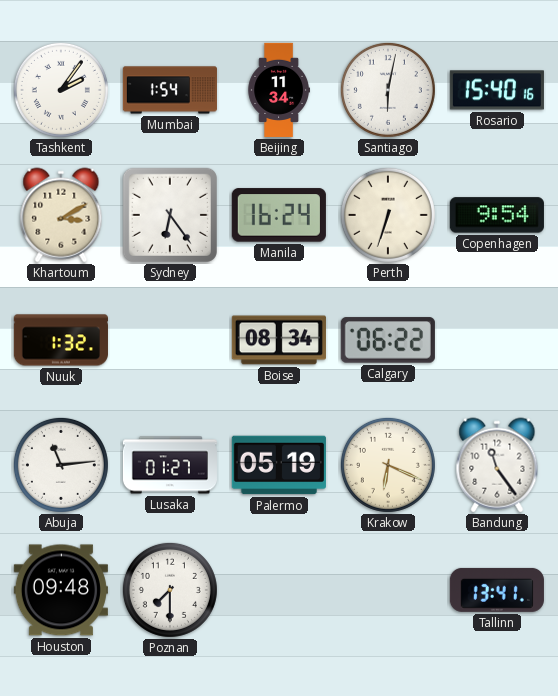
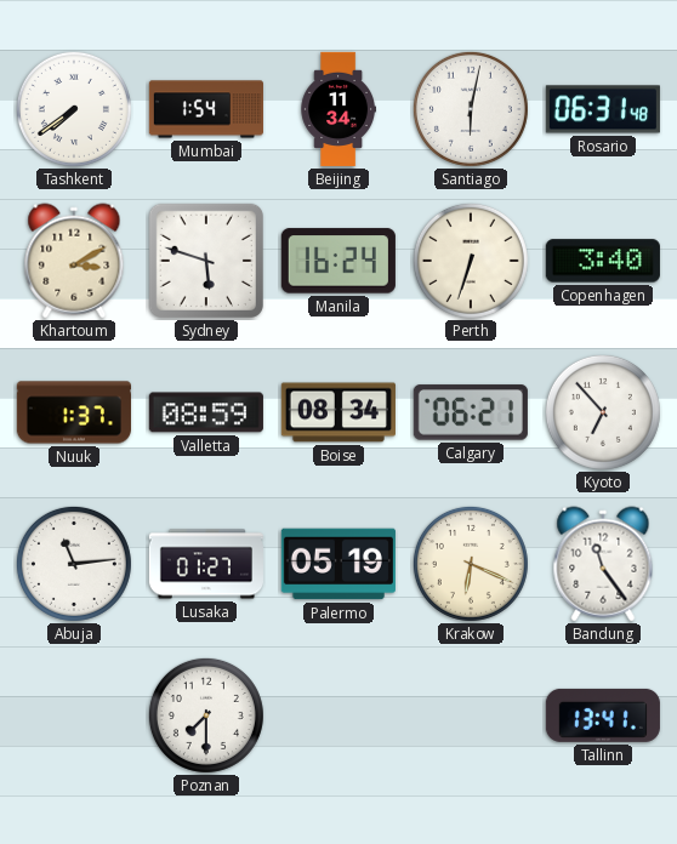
Tashkent: 2:06 -> 7:39 (74, 109)
Rosario: 15:40 -> 06:31 (603, 109)
Sydney: 6:24 -> 5:48 (206, 261)
Copenhagen: 9:54 -> 3:40 (603, 261)
Nuuk: 1:32 -> 1:37 (74, 412)
Valletta: none -> 08:59 (206, 412)
Calgary: 06:22 -> 06:21 (471, 412)
Kyoto: none -> 6:53 (603, 412)
Houston: 09:48 -> none (61, 590)
